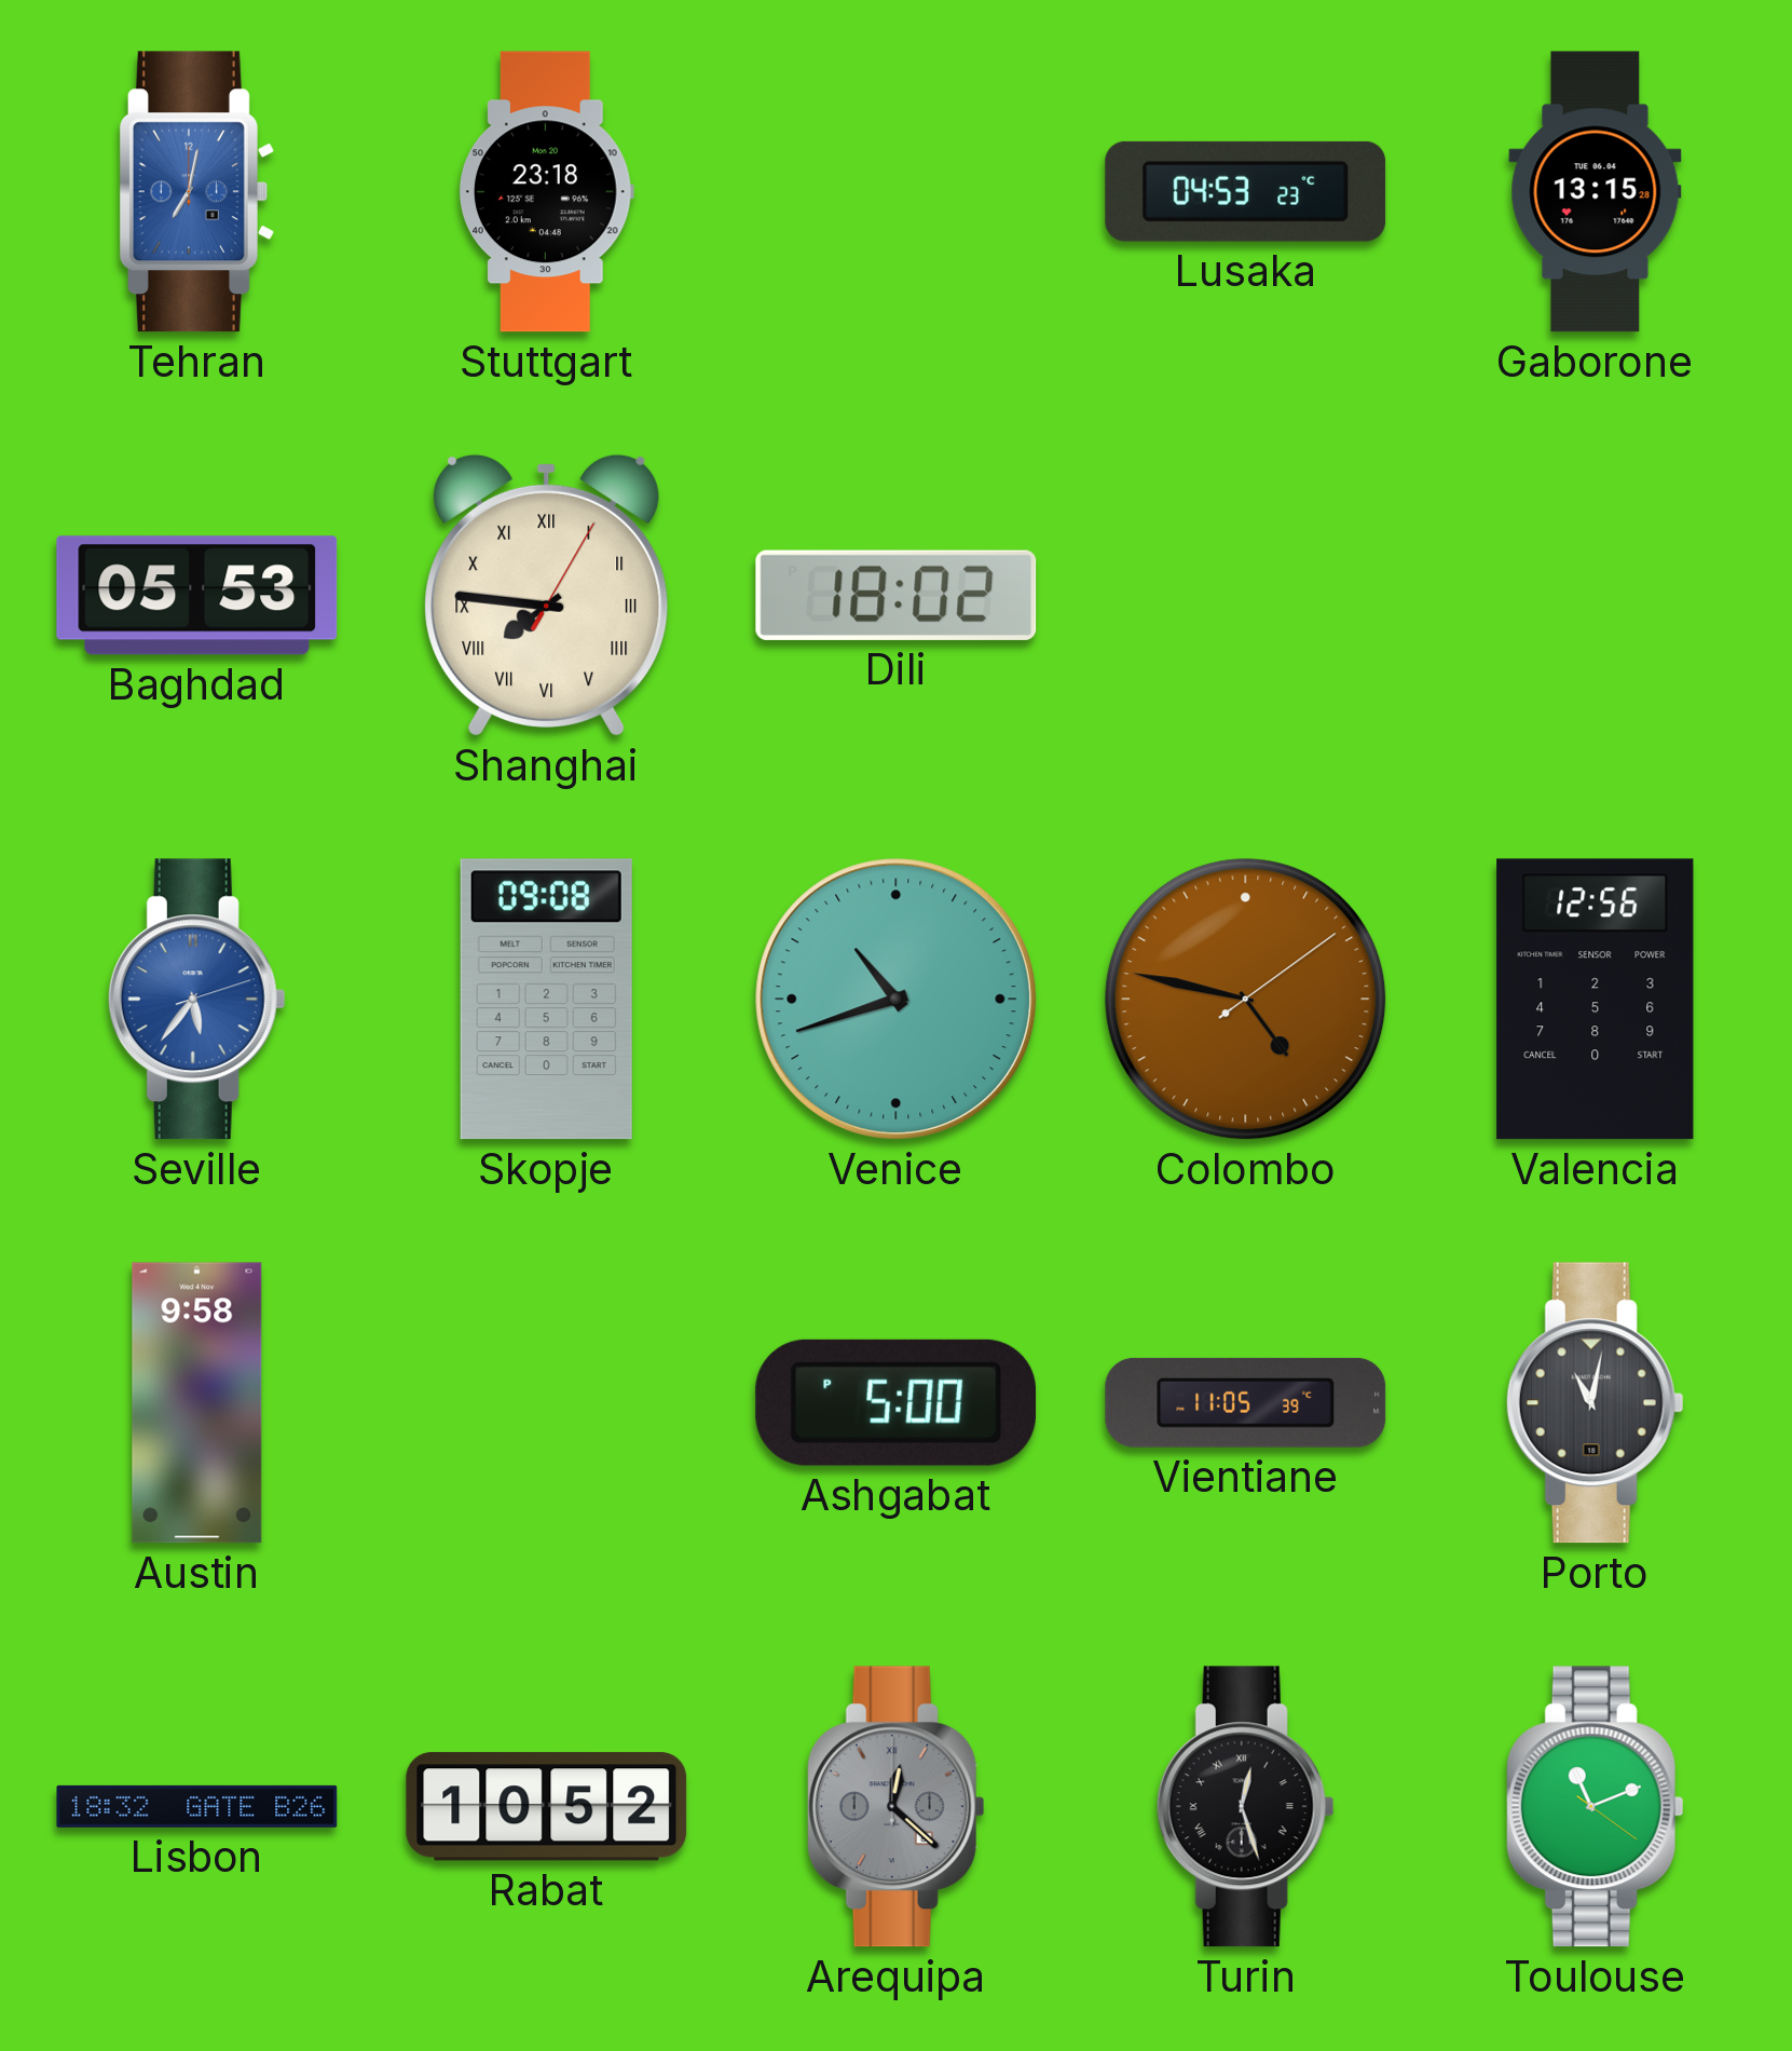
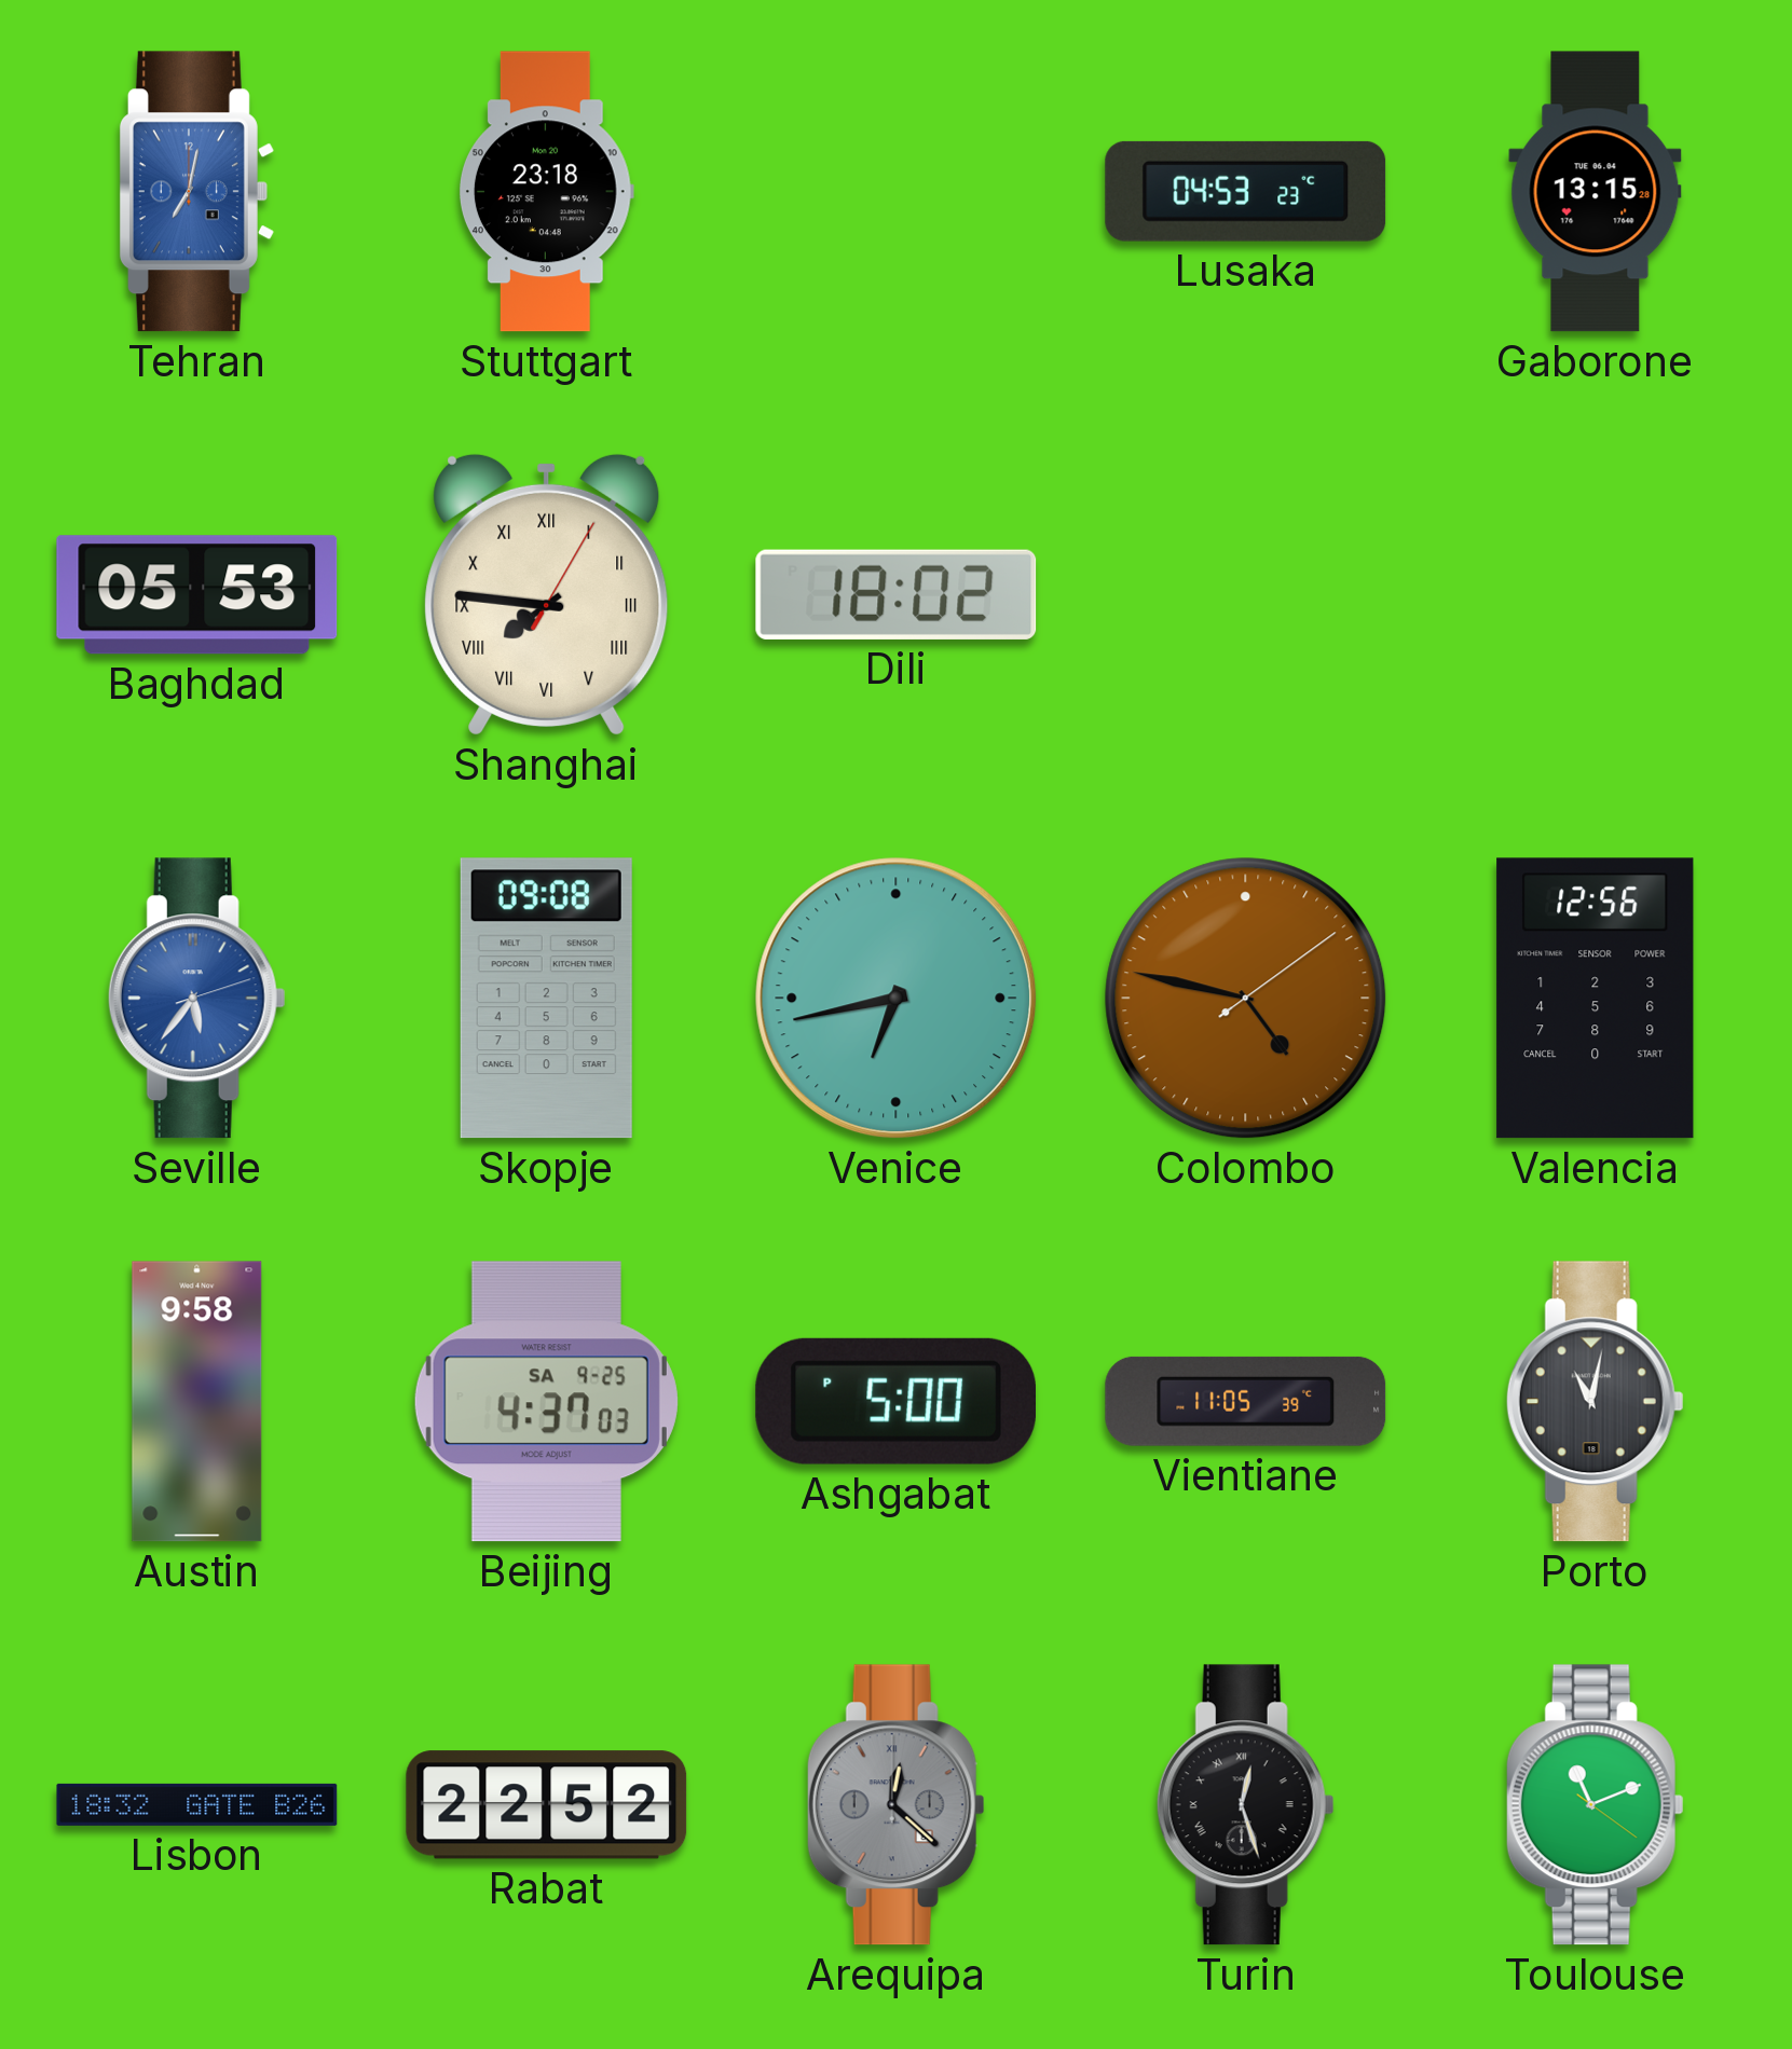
Venice: 10:42 -> 6:43 (897, 999)
Beijing: none -> 4:37 (546, 1402)
Rabat: 10:52 -> 22:52 (547, 1805)
